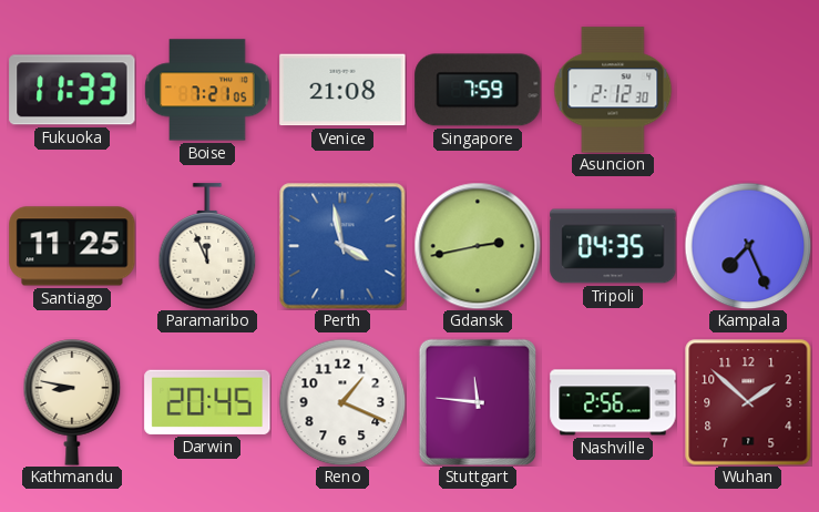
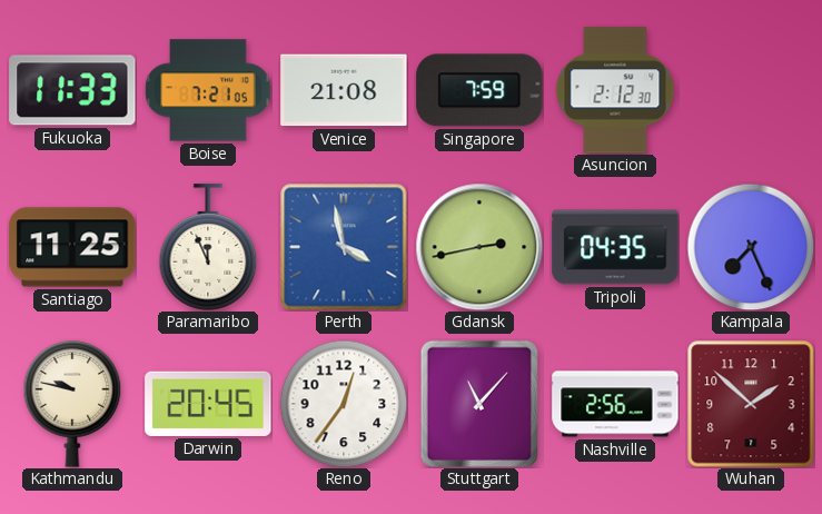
Kathmandu: 8:47 -> 9:47 (72, 404)
Reno: 1:19 -> 12:36 (344, 404)
Stuttgart: 11:46 -> 11:07 (478, 403)
